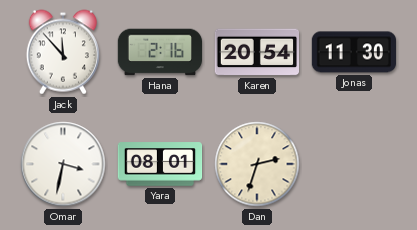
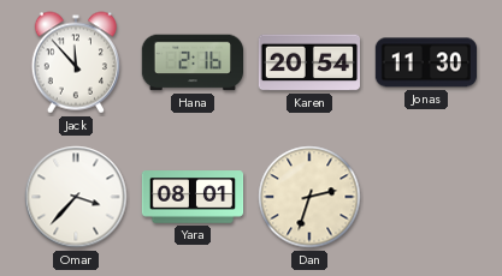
Omar: 3:32 -> 3:37 (76, 197)
